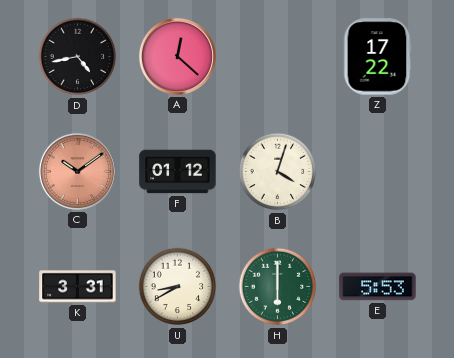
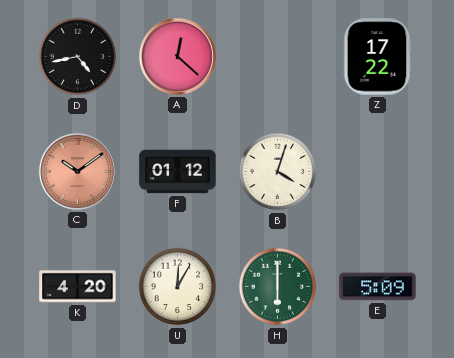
K: 3:31 -> 4:20 (78, 287)
U: 8:40 -> 12:05 (178, 287)
E: 5:53 -> 5:09 (378, 287)
